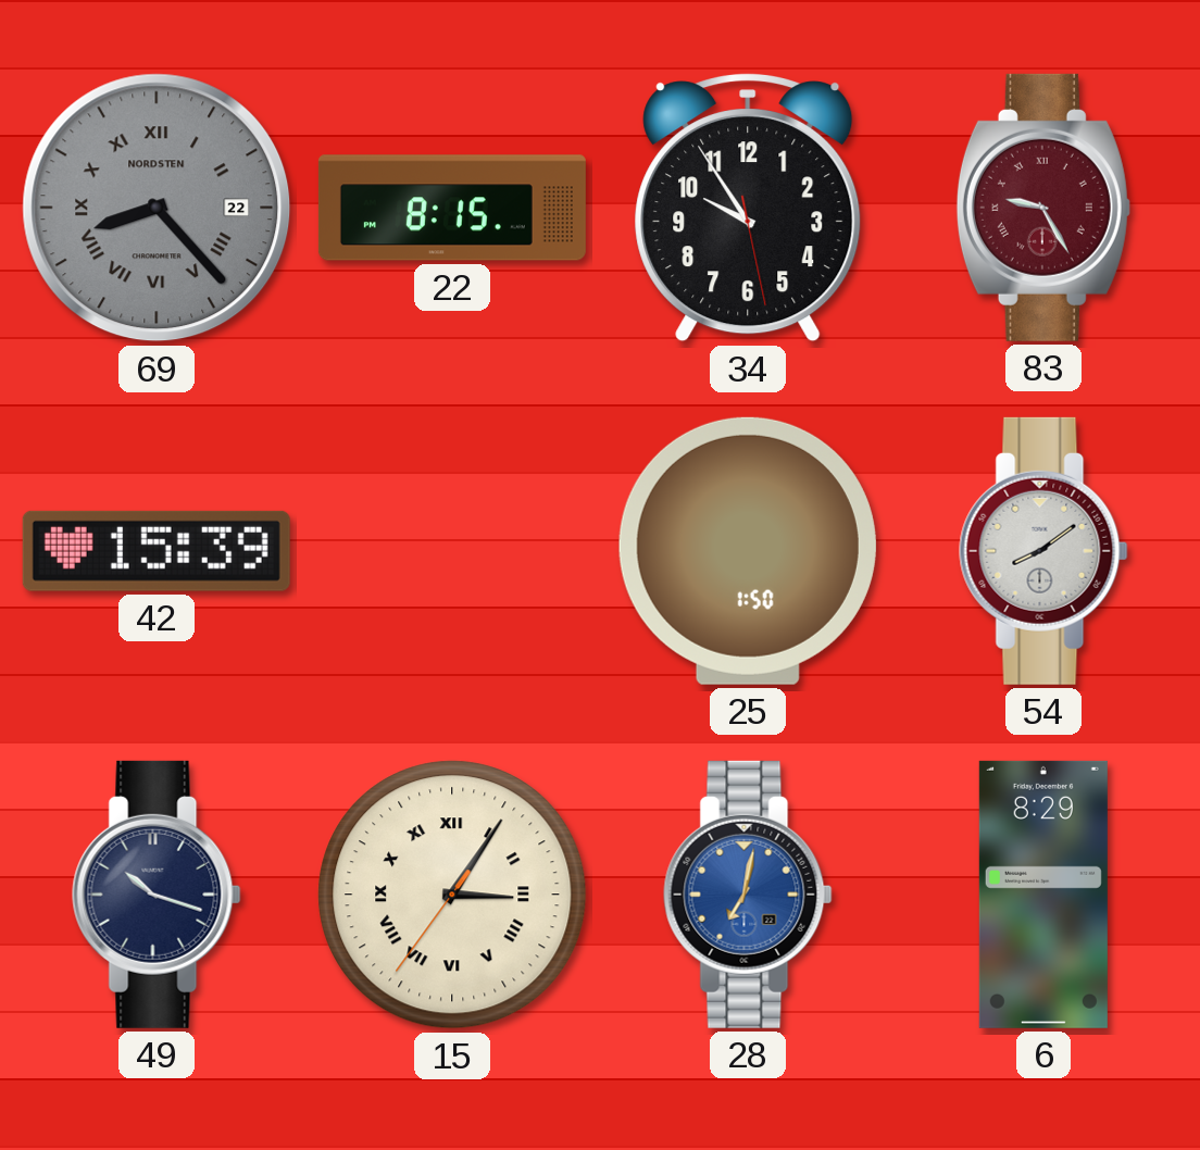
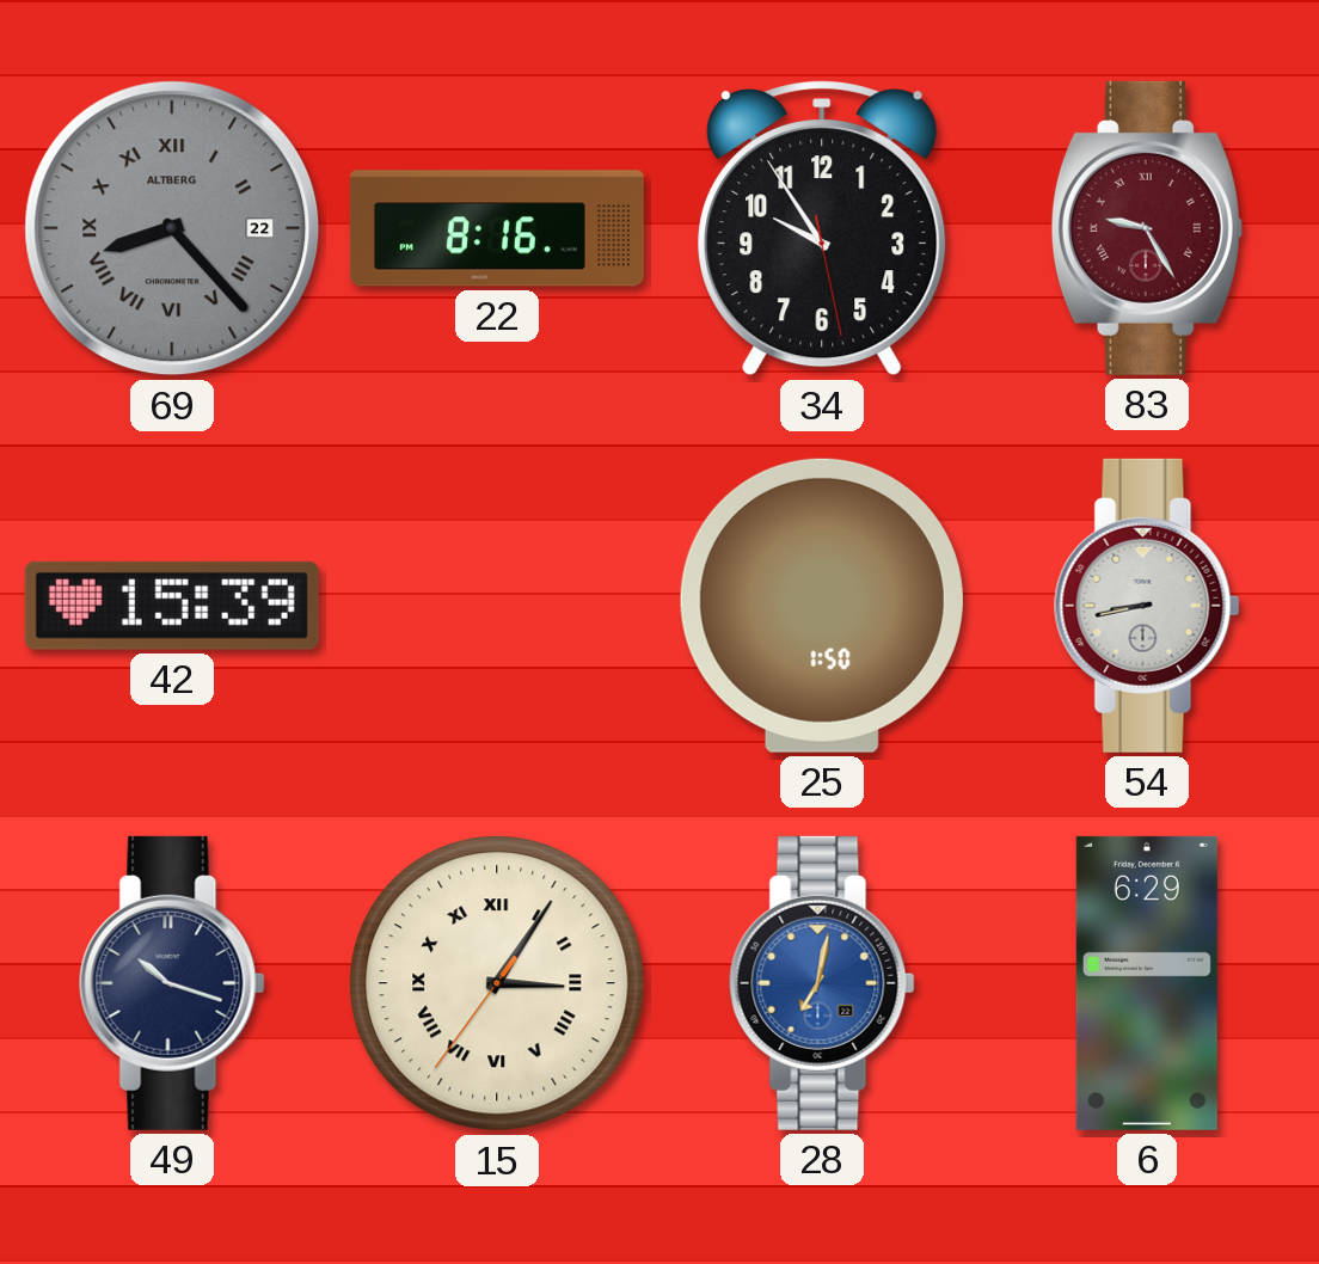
69 brand: NORDSTEN -> ALTBERG (172, 228)
22: 8:15 -> 8:16 (497, 228)
54: 8:09 -> 8:43 (1147, 606)
6: 8:29 -> 6:29 (1147, 983)
